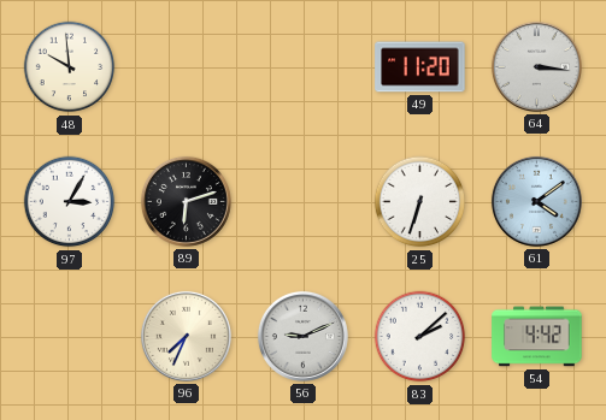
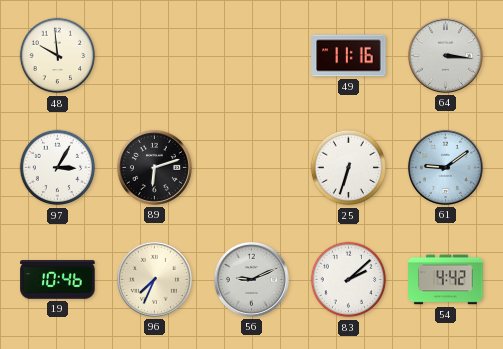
49: 11:20 -> 11:16 (349, 56)
61: 4:09 -> 9:09 (445, 167)
19: none -> 10:46 (58, 280)
